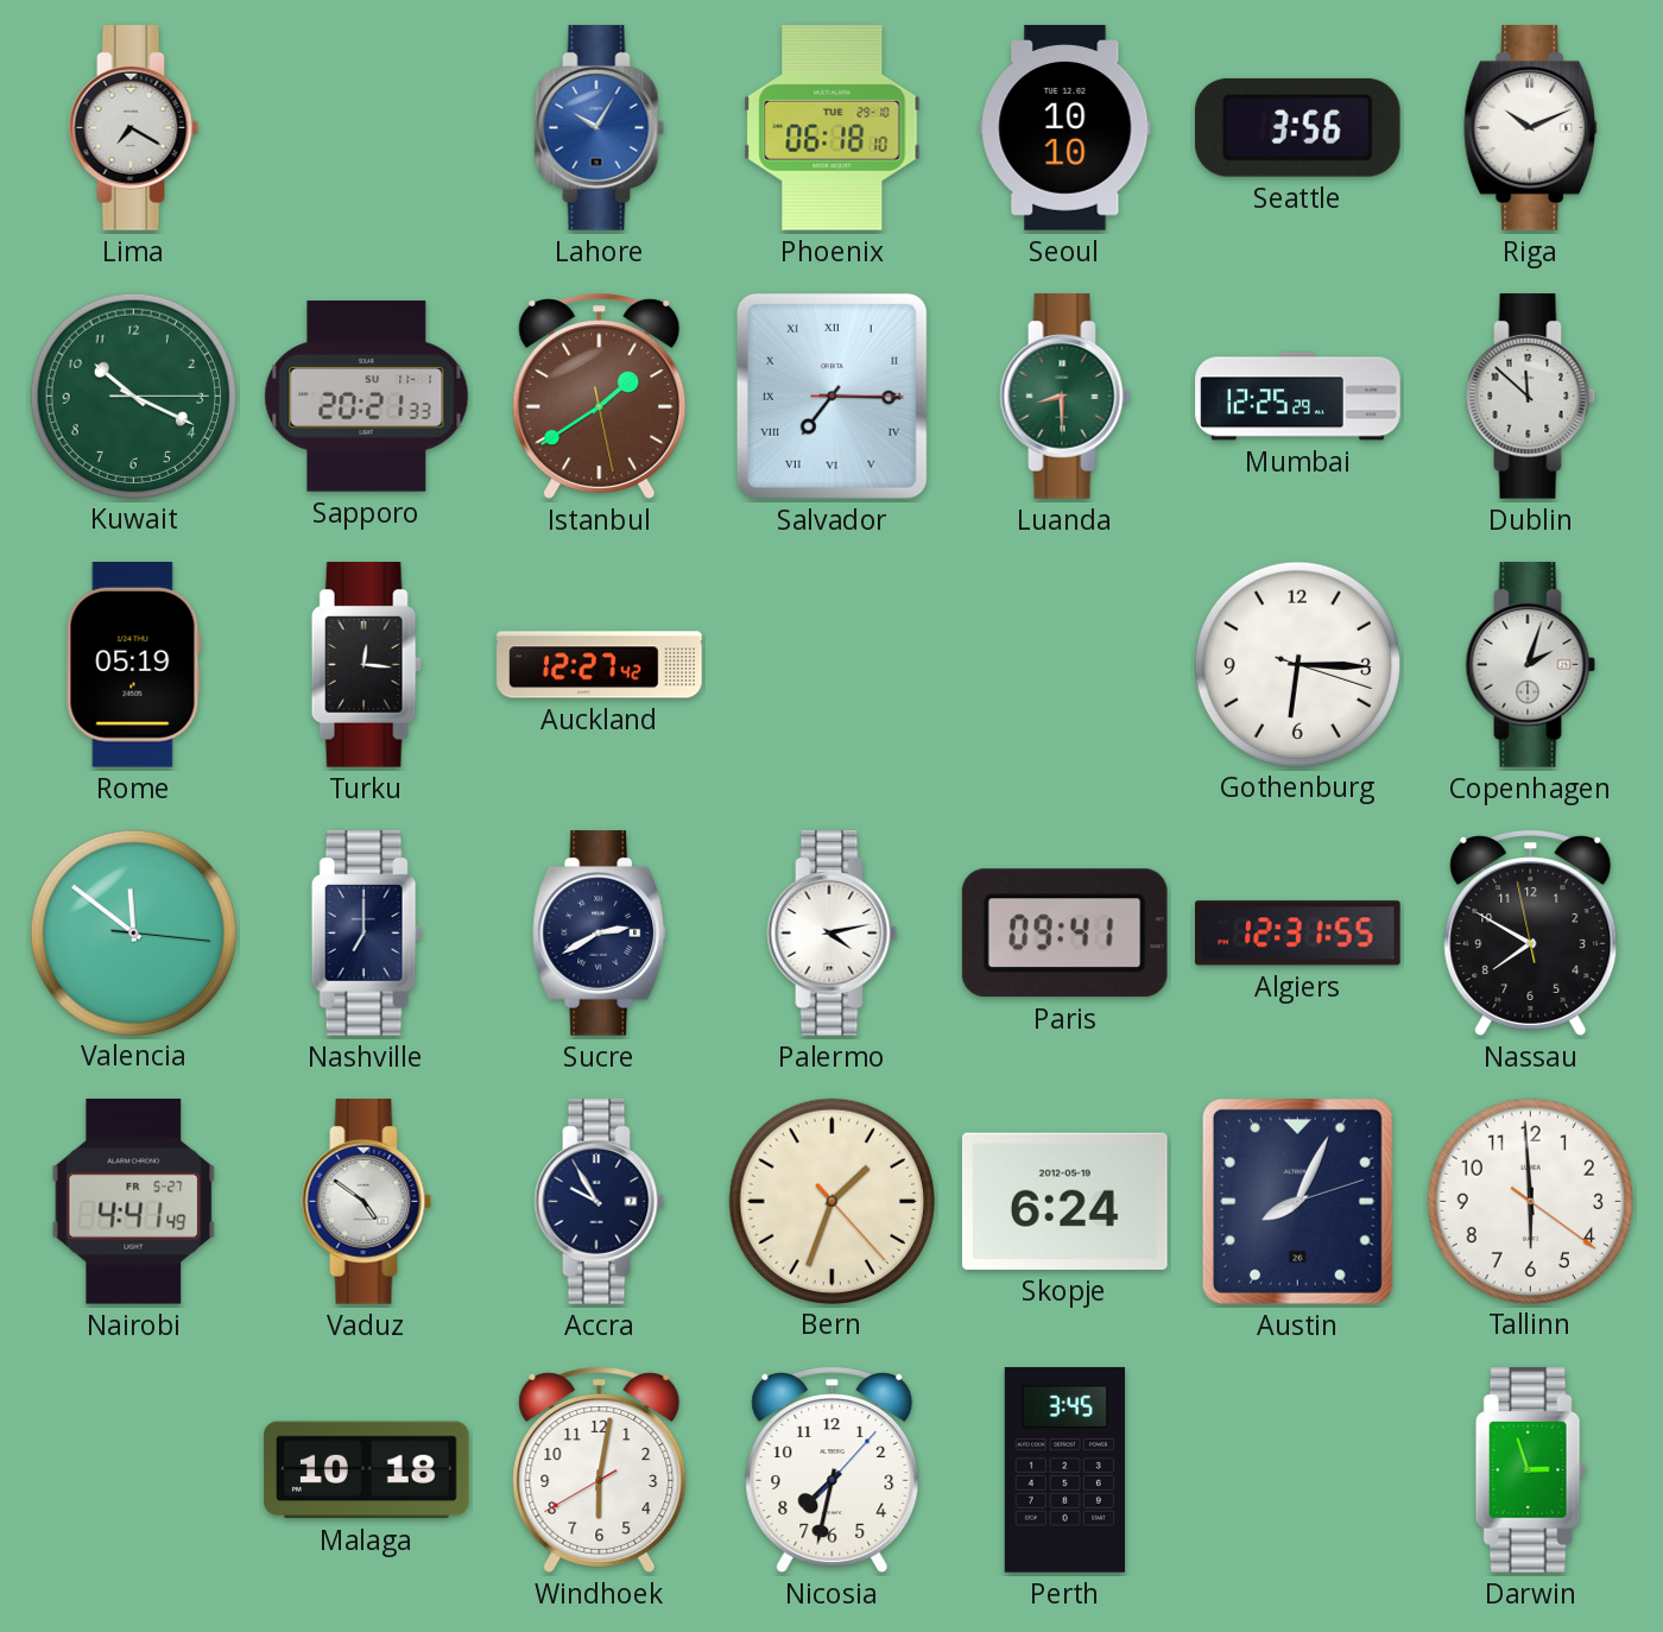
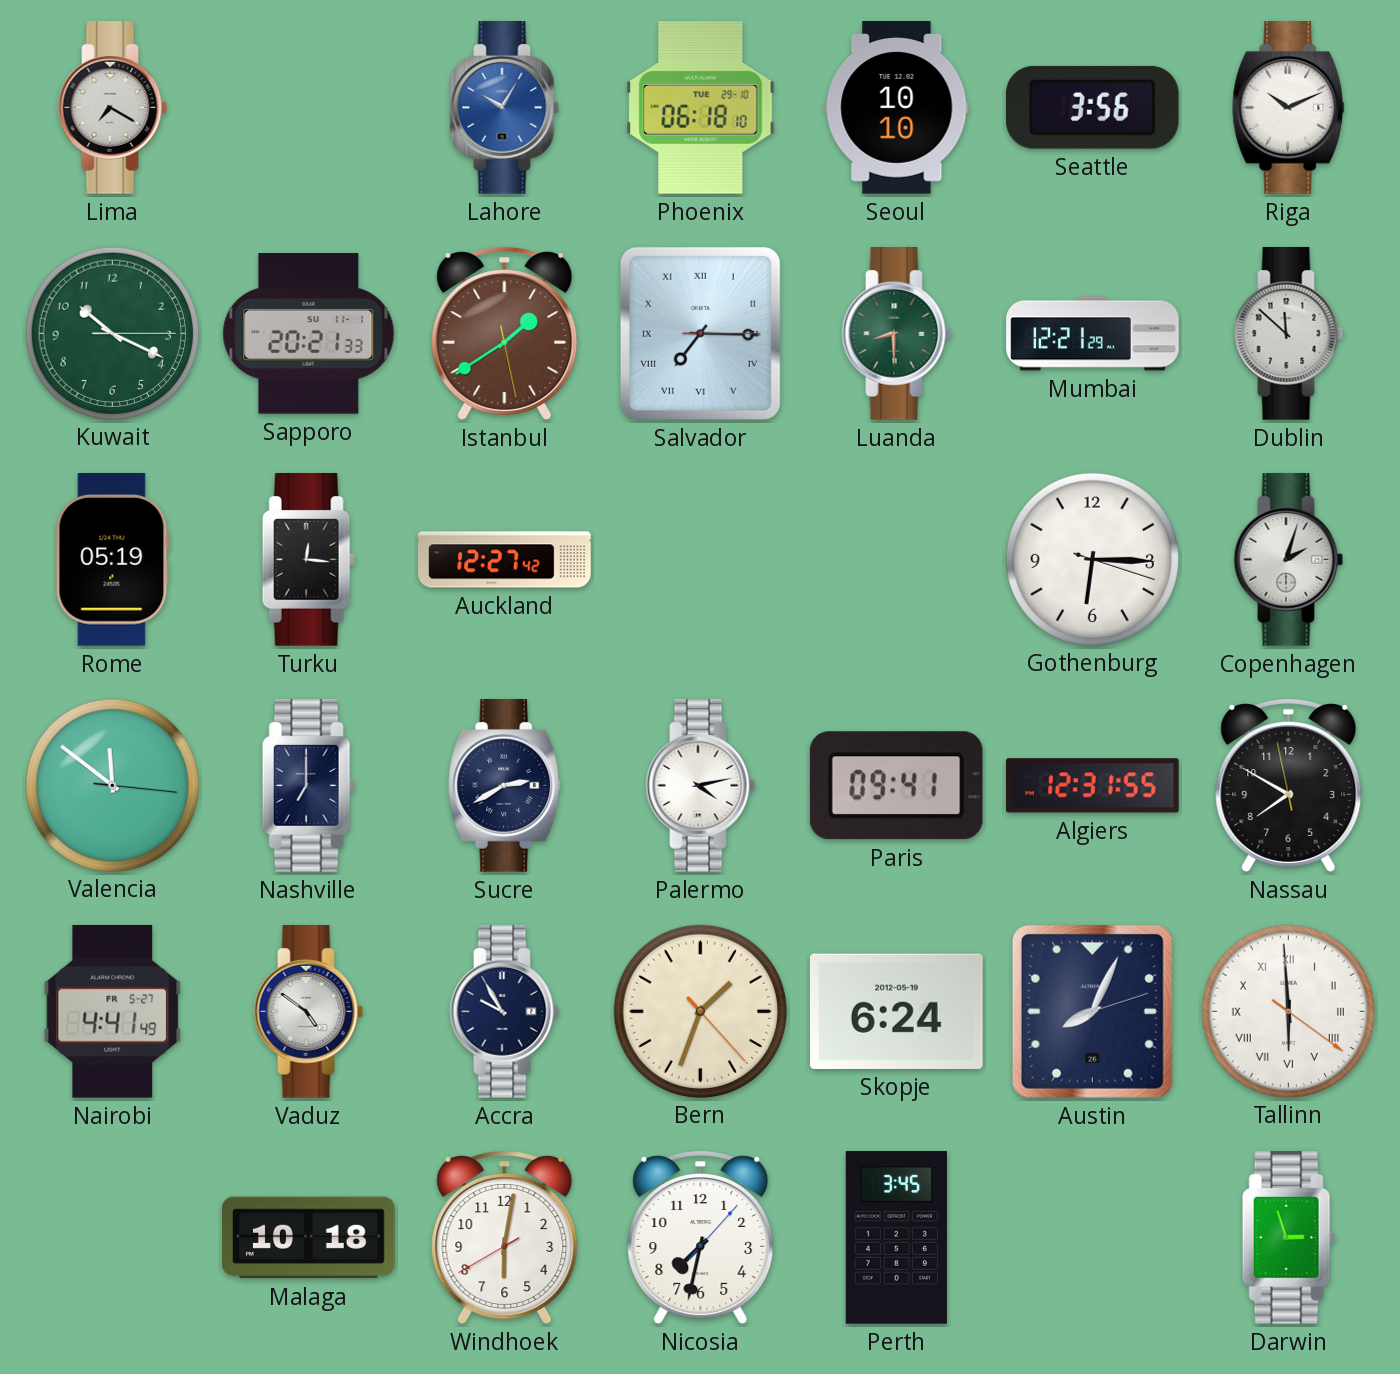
Mumbai: 12:25 -> 12:21 (1093, 334)
Tallinn numerals: Arabic -> Roman (1288, 1011)
